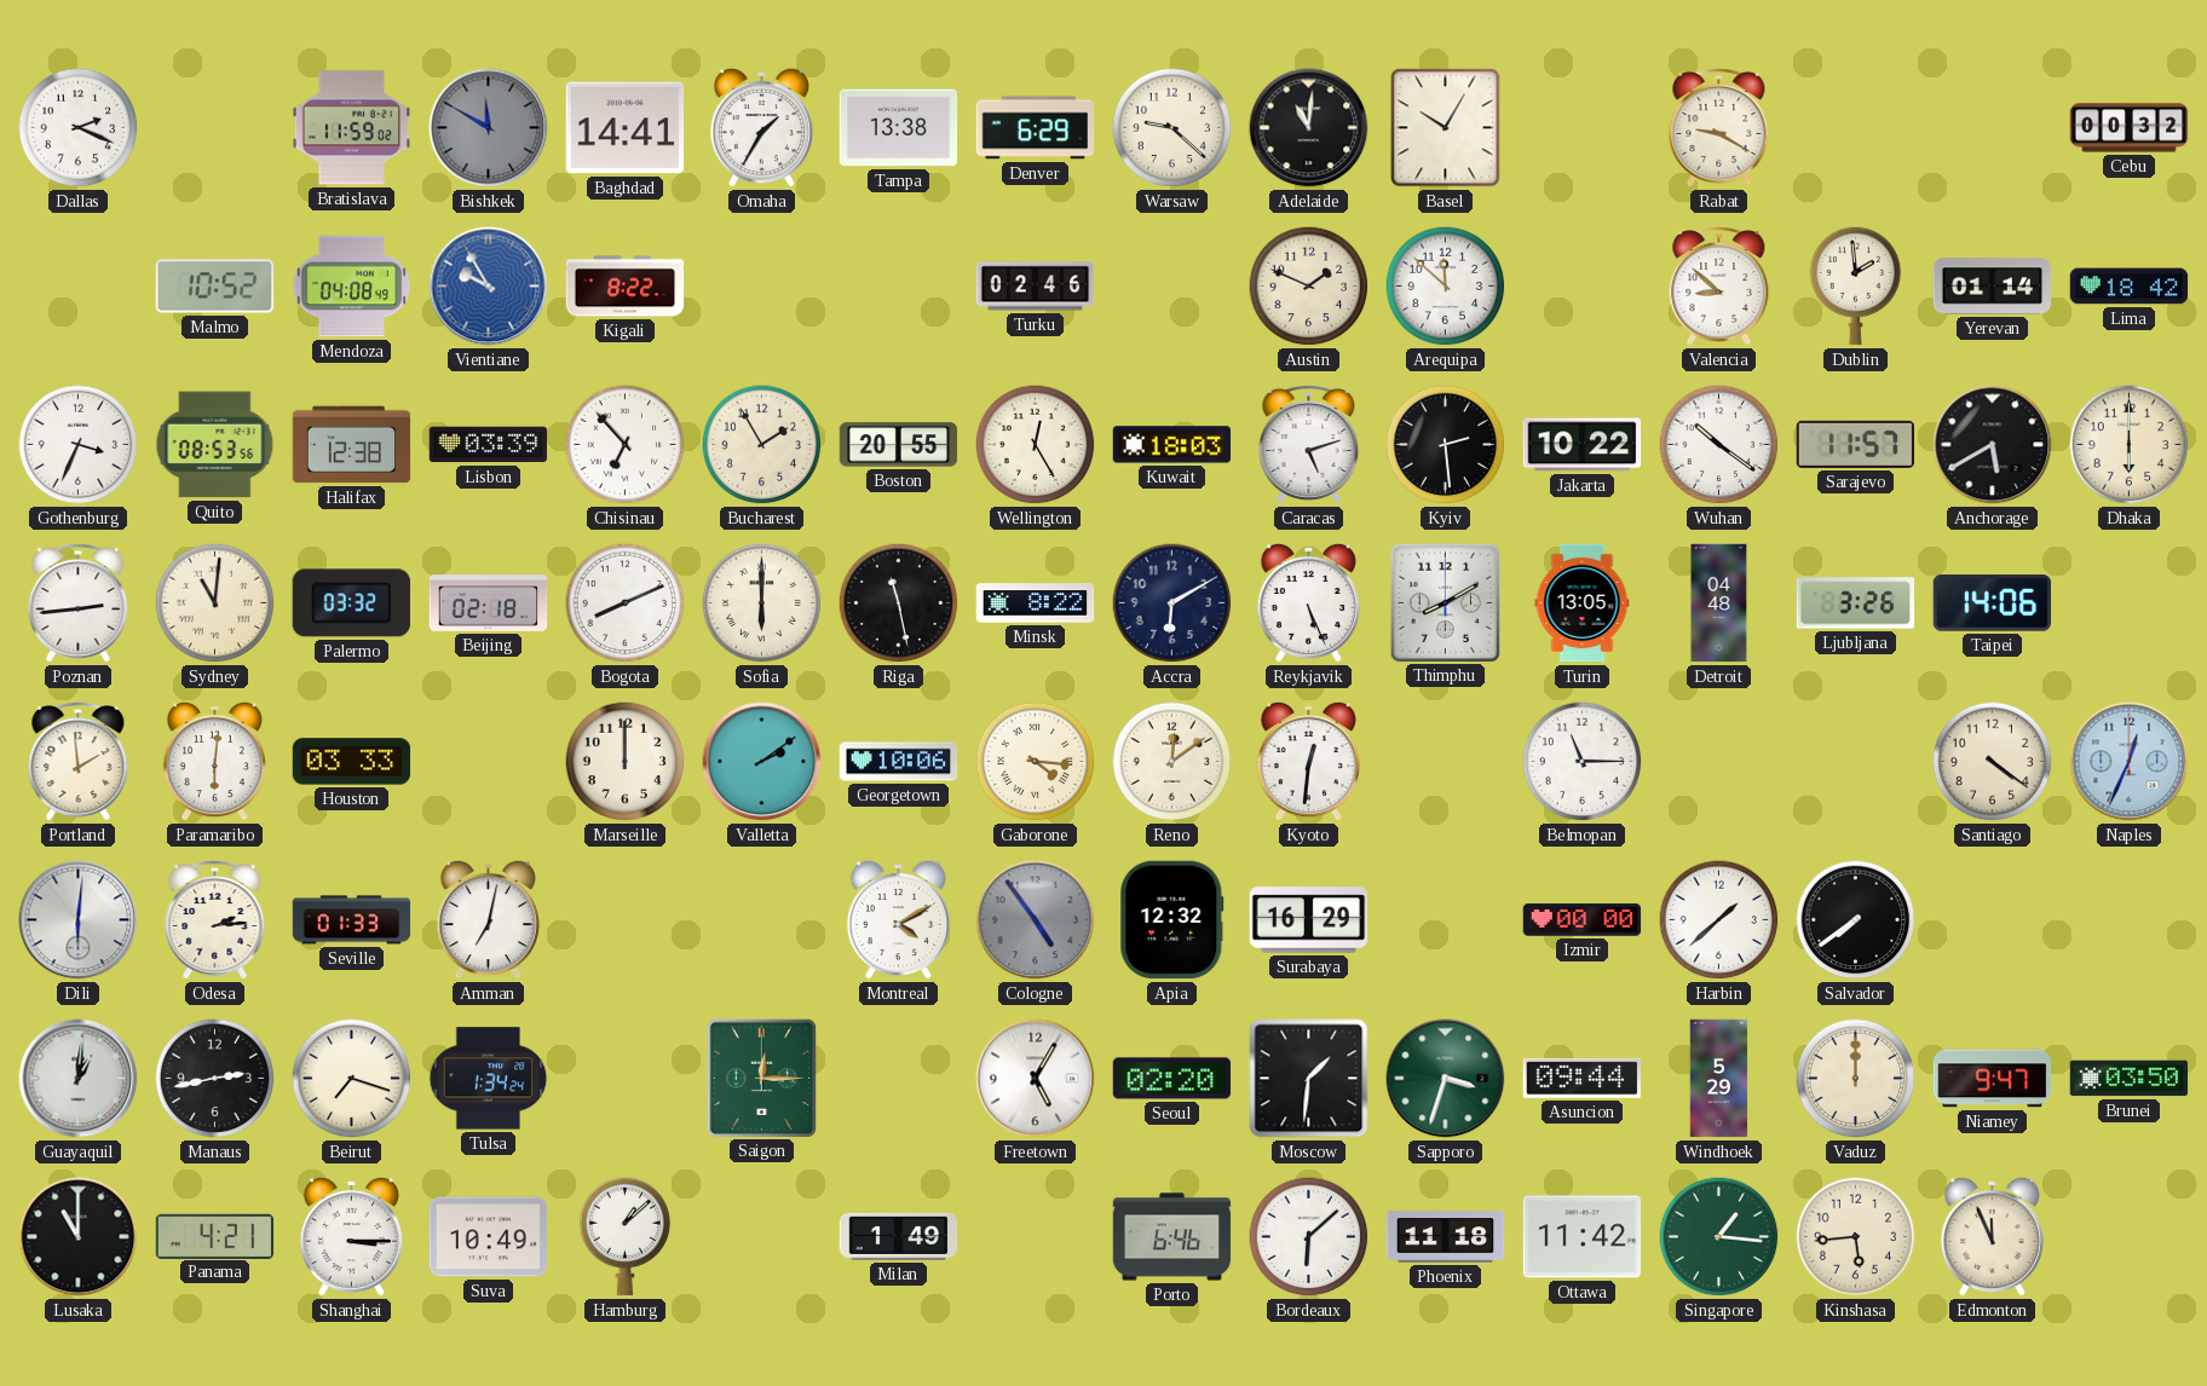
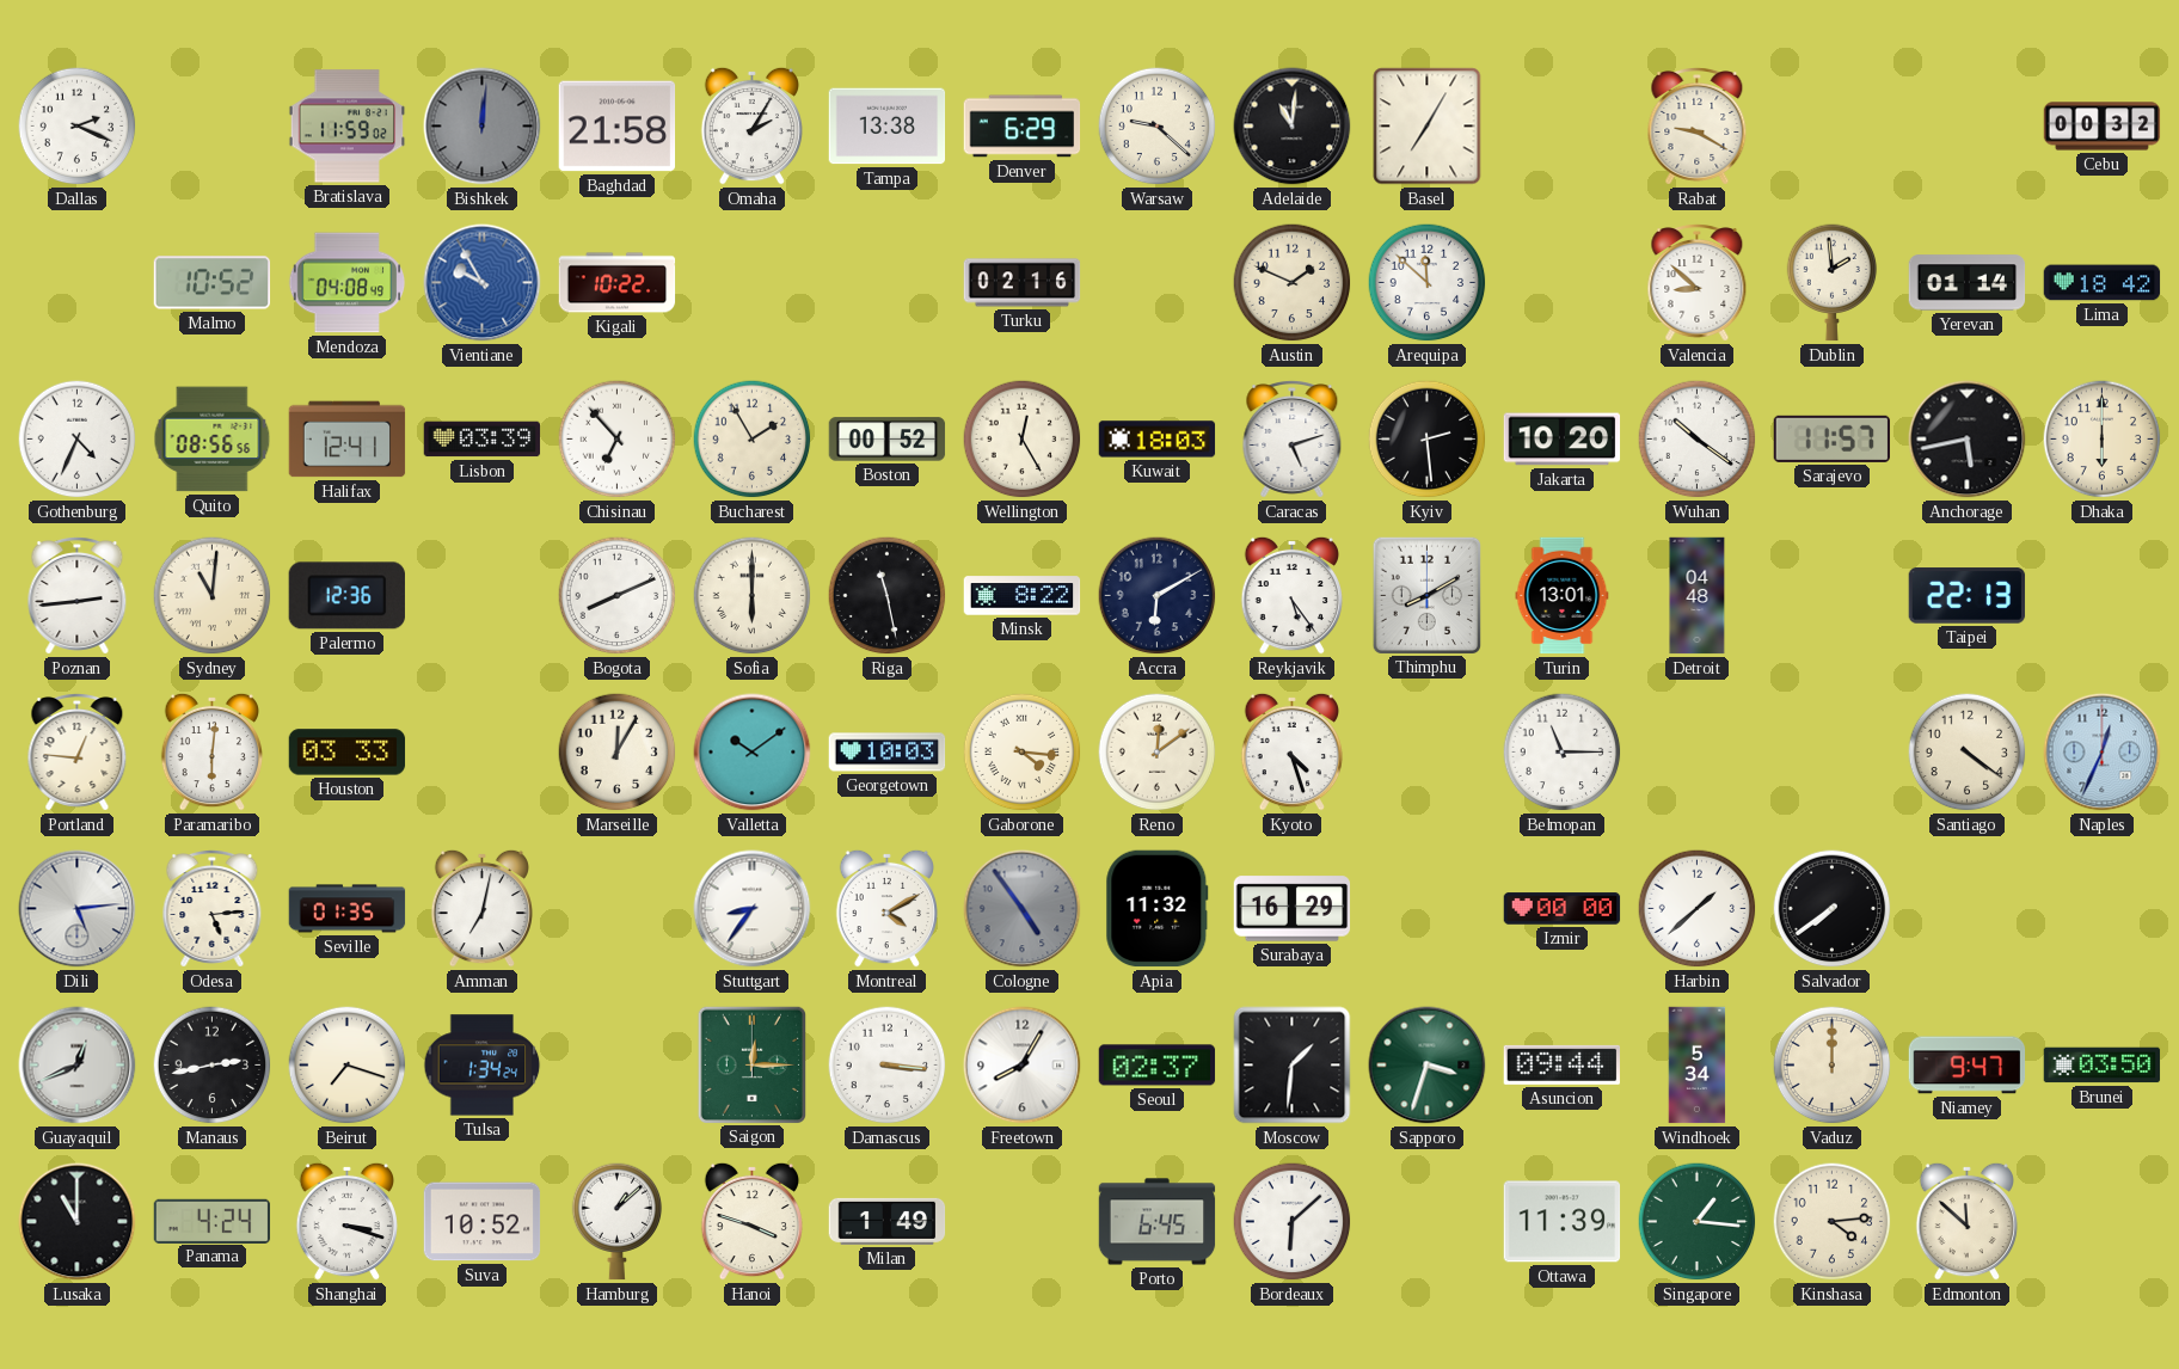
Bishkek: 11:50 -> 12:01 (483, 127)
Baghdad: 14:41 -> 21:58 (618, 127)
Omaha: 1:35 -> 2:05 (753, 125)
Basel: 10:05 -> 7:05 (1428, 127)
Kigali: 8:22 -> 10:22 (618, 283)
Turku: 02:46 -> 02:16 (1023, 283)
Gothenburg: 3:34 -> 4:34 (78, 440)
Quito: 08:53 -> 08:56 (213, 440)
Halifax: 12:38 -> 12:41 (348, 440)
Boston: 20:55 -> 00:52 (888, 440)
Jakarta: 10:22 -> 10:20 (1563, 440)
Anchorage: 5:40 -> 5:43 (1968, 440)
Palermo: 03:32 -> 12:36 (346, 596)
Beijing: 02:18 -> none (489, 604)
Reykjavik: 5:26 -> 5:24 (1293, 595)
Turin: 13:05 -> 13:01 (1563, 596)
Ljubljana: 3:26 -> none (1856, 604)
Taipei: 14:06 -> 22:13 (1968, 596)
Portland: 1:59 -> 12:46 (78, 753)
Marseille: 12:00 -> 12:05 (618, 753)
Valletta: 2:09 -> 10:09 (753, 753)
Georgetown: 10:06 -> 10:03 (888, 753)
Kyoto: 12:31 -> 4:27 (1293, 751)
Dili: 6:01 -> 5:14 (78, 909)
Odesa: 2:14 -> 5:14 (213, 909)
Seville: 01:33 -> 01:35 (348, 909)
Stuttgart: none -> 8:36 (753, 909)
Apia: 12:32 -> 11:32 (1158, 909)
Guayaquil: 1:01 -> 12:41 (78, 1066)
Damascus: none -> 3:16 (888, 1066)
Freetown: 5:05 -> 8:05 (1023, 1066)
Seoul: 02:20 -> 02:37 (1158, 1066)
Windhoek: 5:29 -> 5:34 (1698, 1066)
Panama: 4:21 -> 4:24 (213, 1221)
Shanghai: 3:15 -> 3:18 (348, 1221)
Suva: 10:49 -> 10:52 (483, 1222)
Hanoi: none -> 3:48 (753, 1221)
Porto: 6:46 -> 6:45 (1158, 1222)
Phoenix: 11:18 -> none (1446, 1237)
Ottawa: 11:42 -> 11:39 (1563, 1222)
Kinshasa: 5:44 -> 4:14 (1833, 1222)
Edmonton: 11:56 -> 11:52 (1968, 1221)
